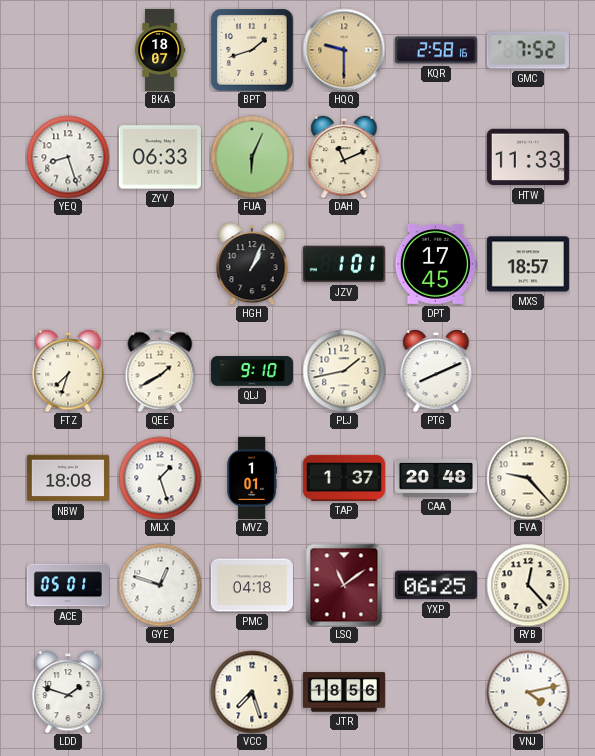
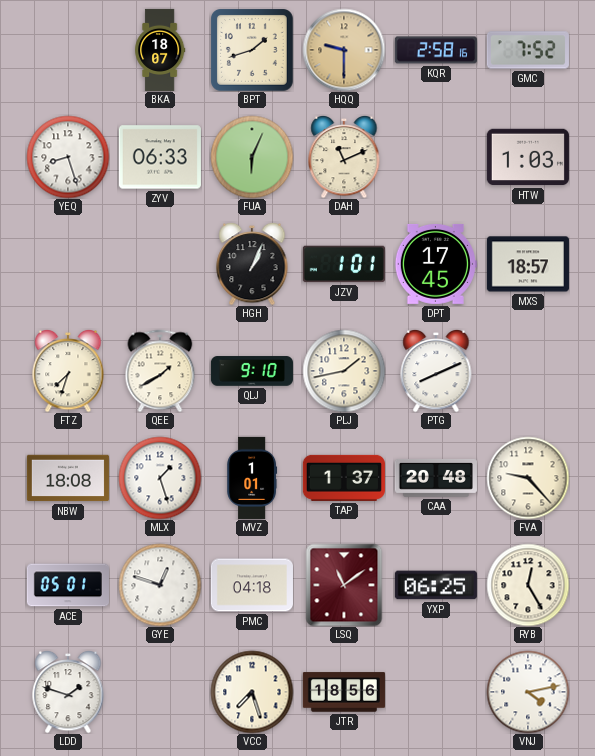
HTW: 11:33 -> 1:03 (528, 157)
RYB: 12:23 -> 12:25 (528, 585)
